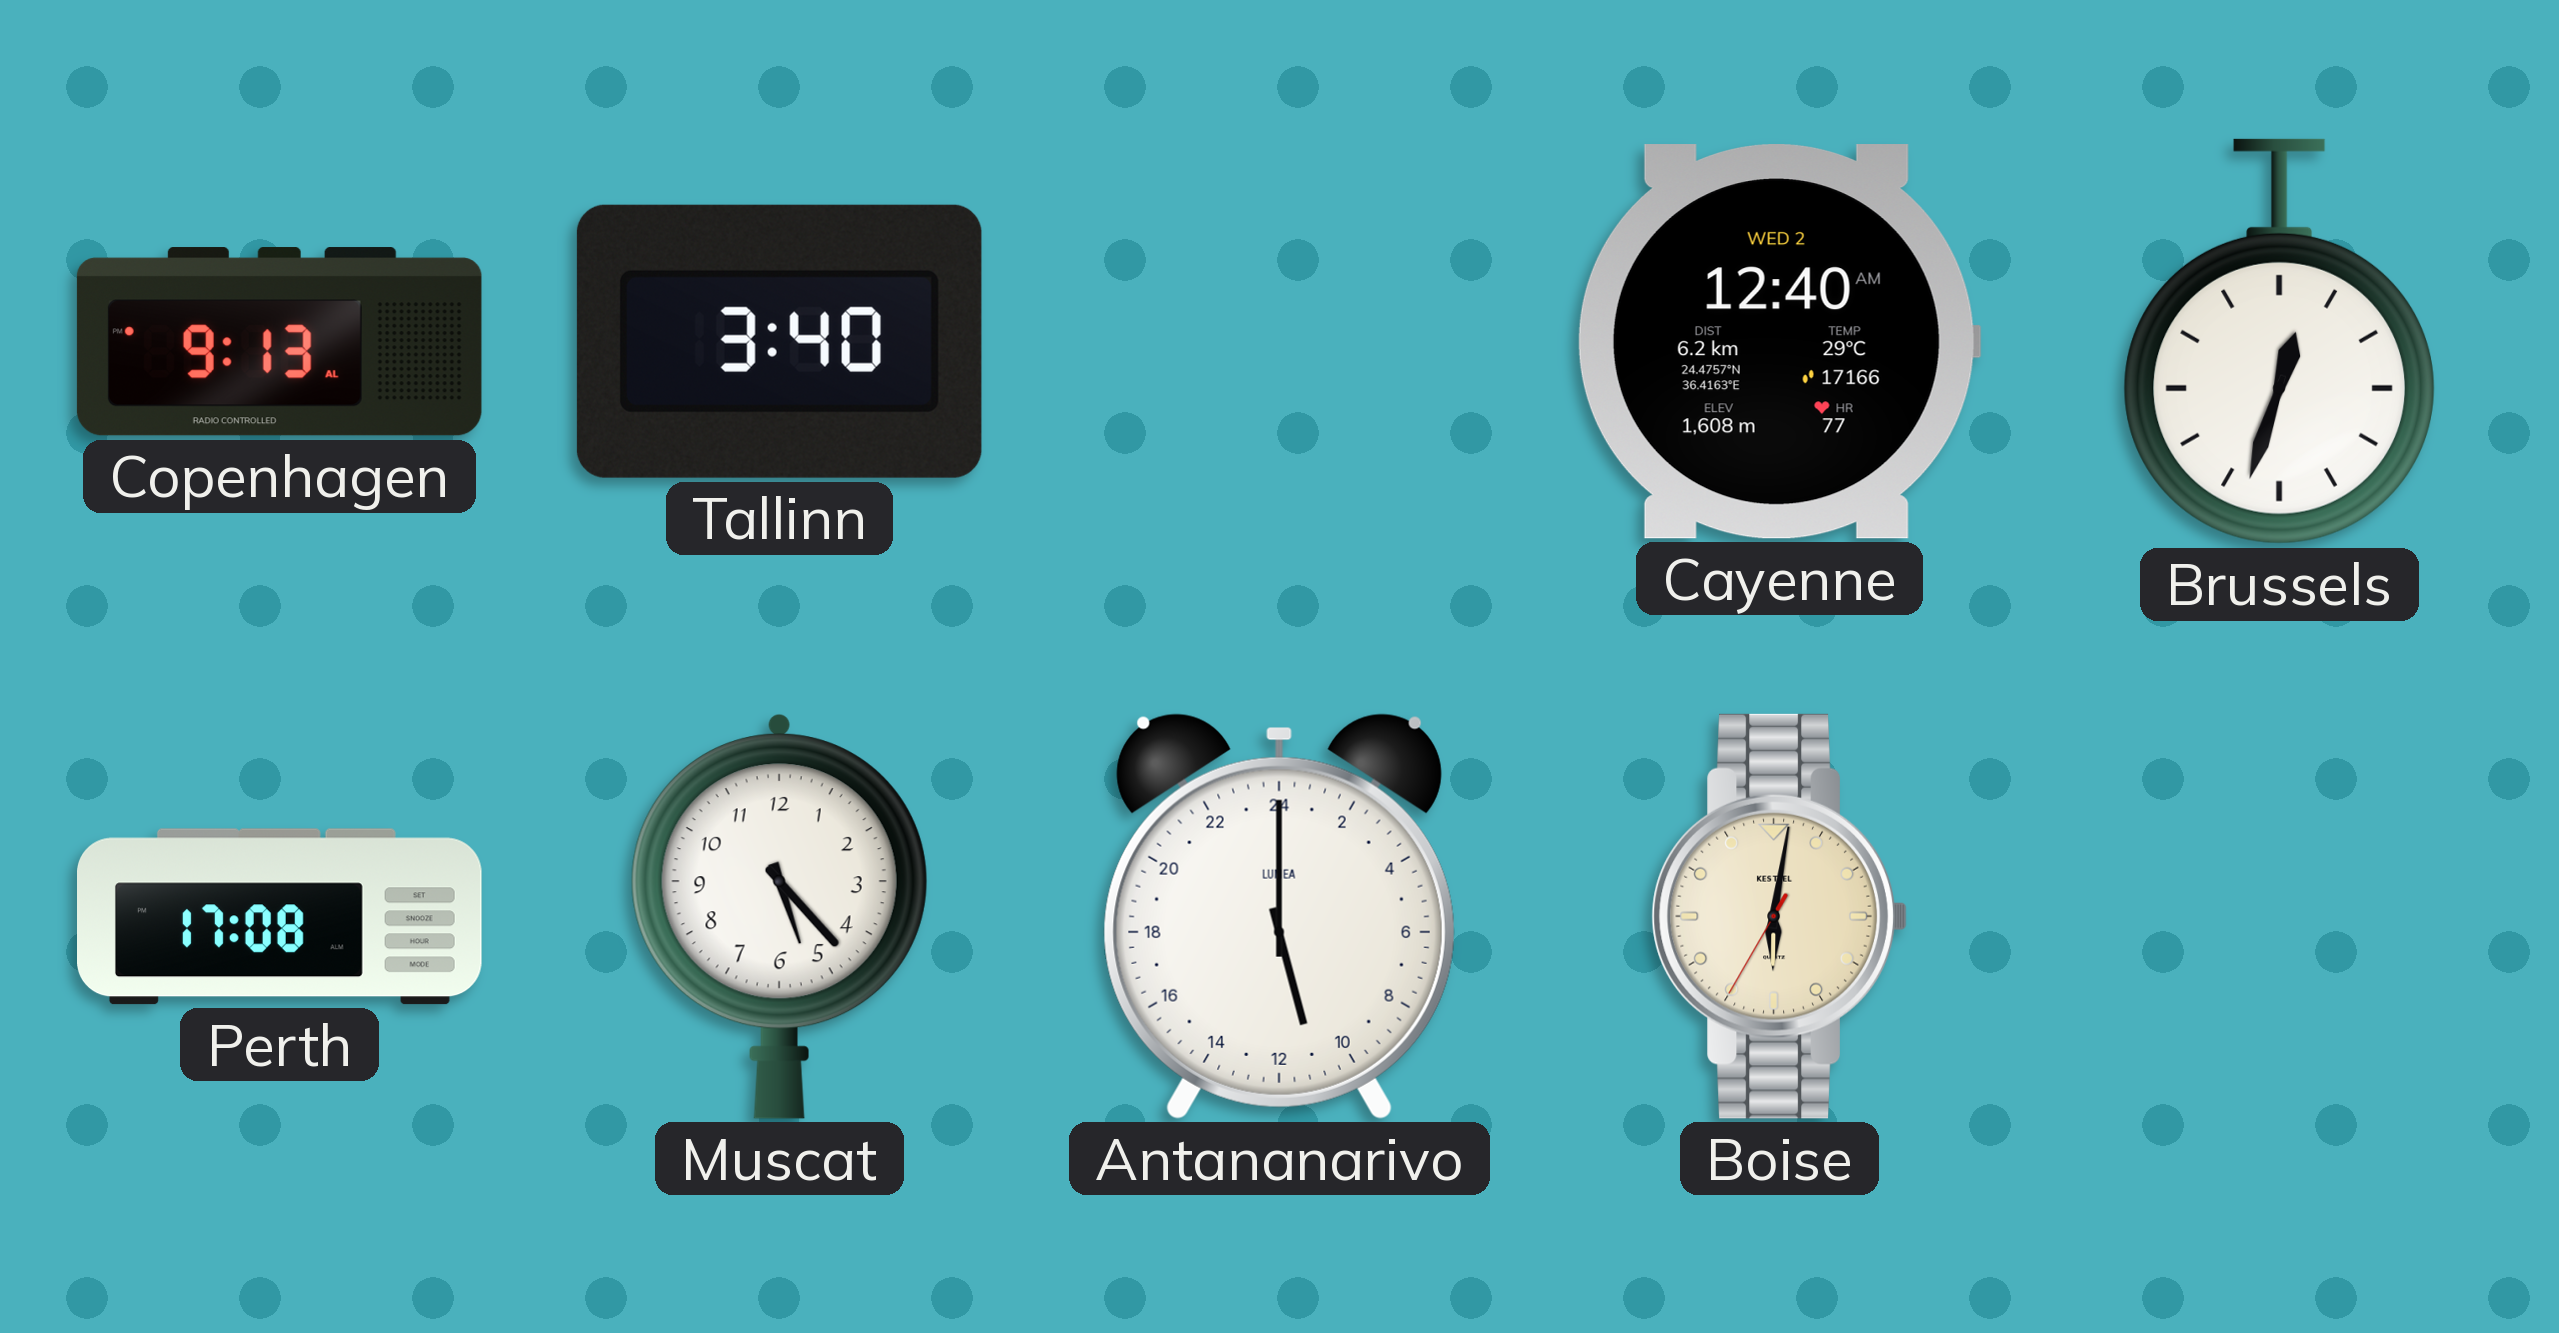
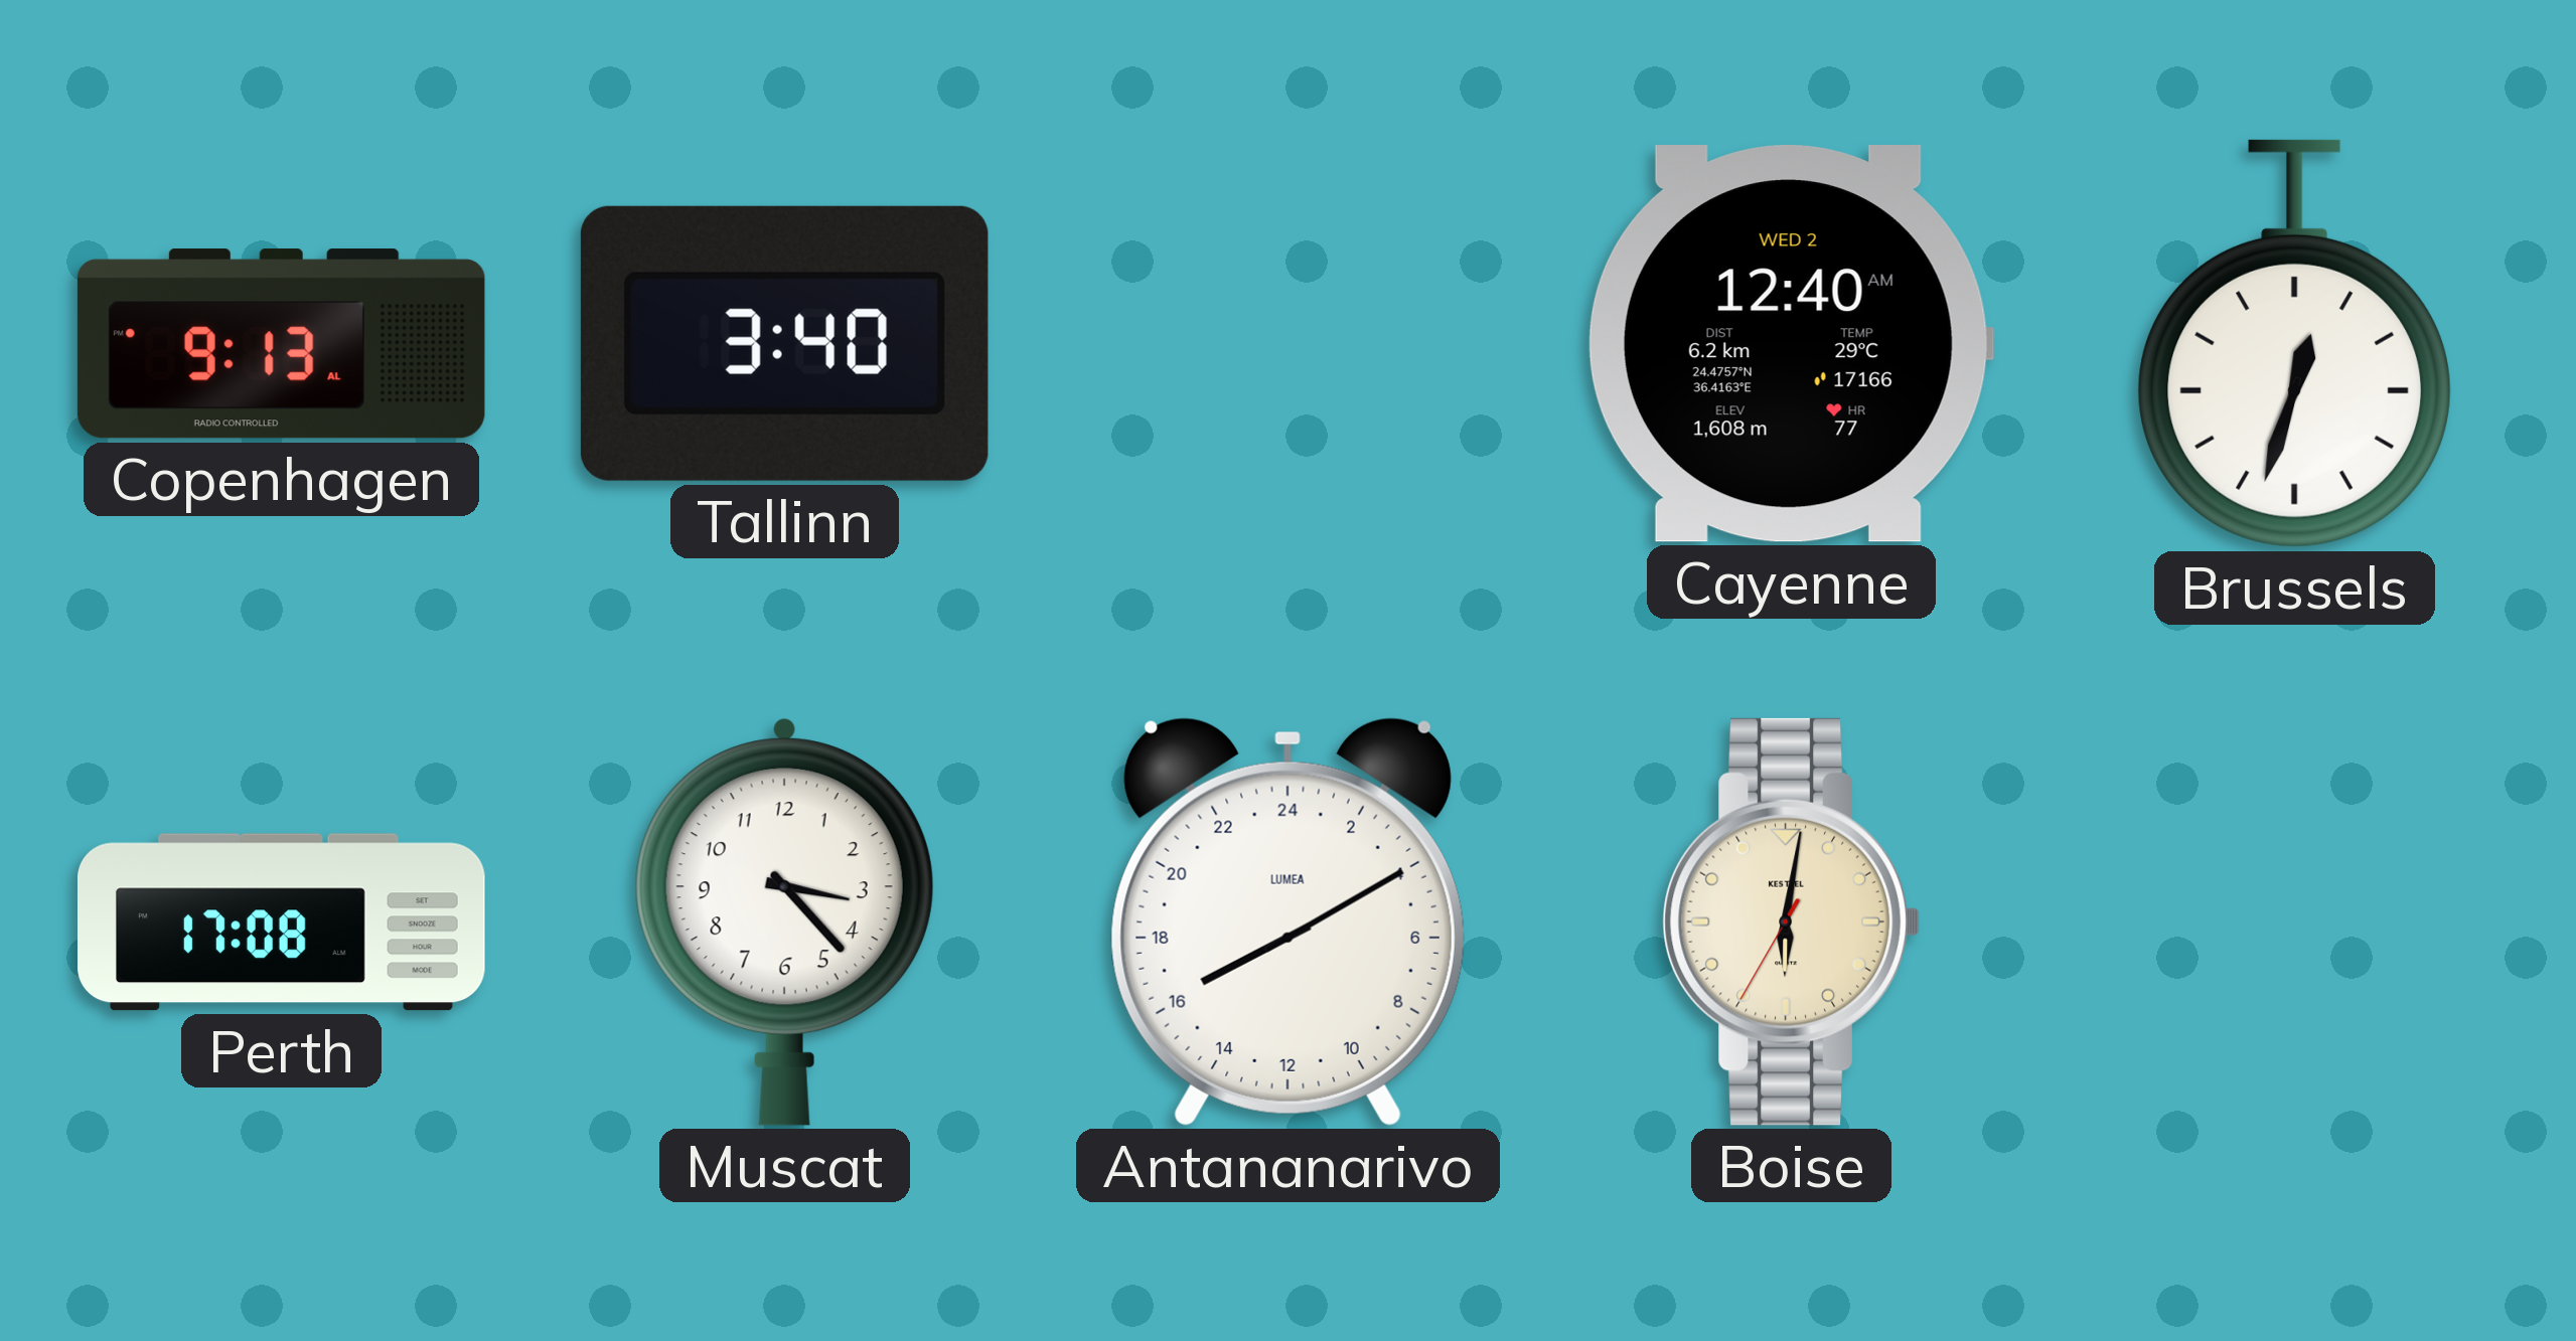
Muscat: 5:23 -> 3:23 (784, 921)
Antananarivo: 11:00 -> 16:10 (1287, 921)
